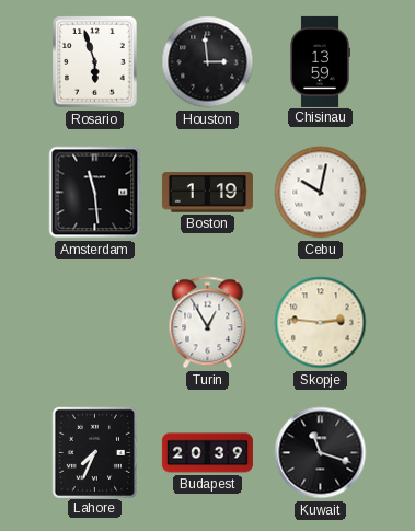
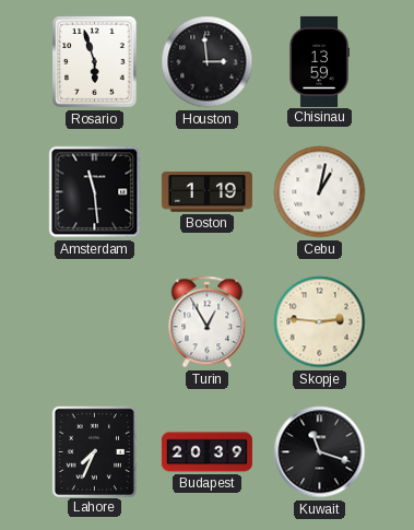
Cebu: 10:02 -> 1:02 (320, 192)
